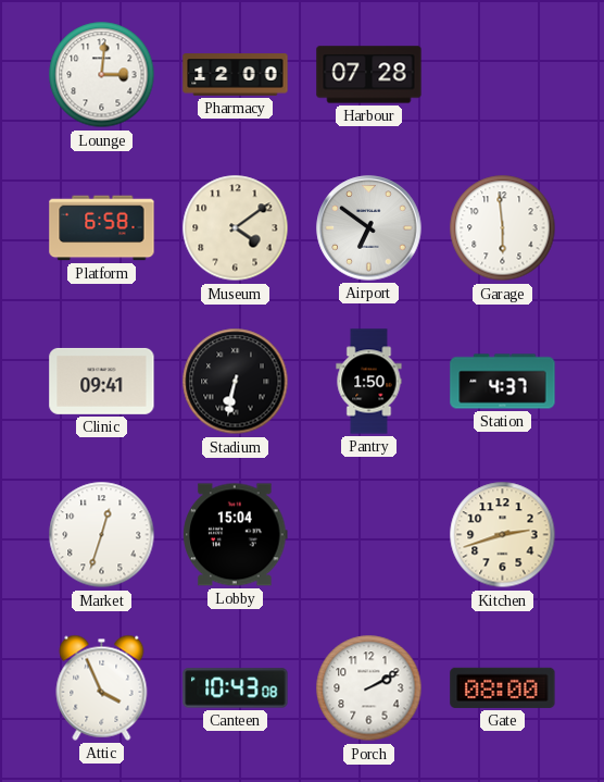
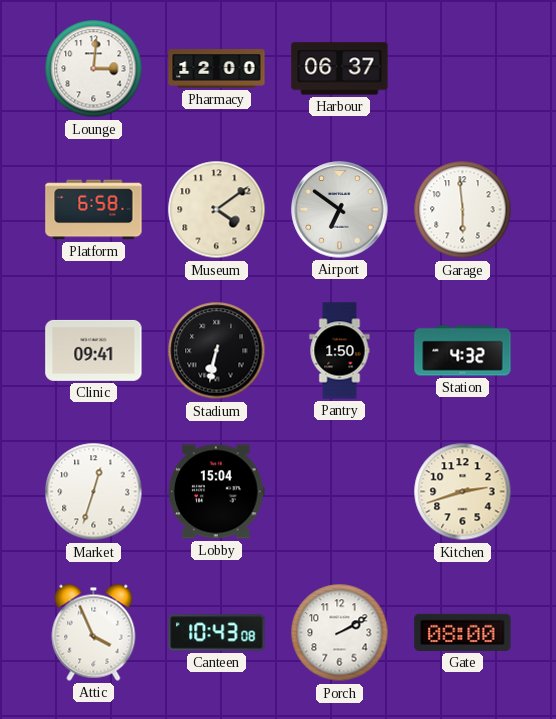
Harbour: 07:28 -> 06:37 (340, 69)
Station: 4:37 -> 4:32 (463, 351)
